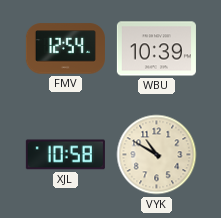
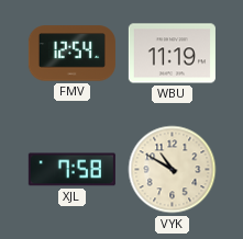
WBU: 10:39 -> 11:19 (172, 54)
XJL: 10:58 -> 7:58 (71, 170)
